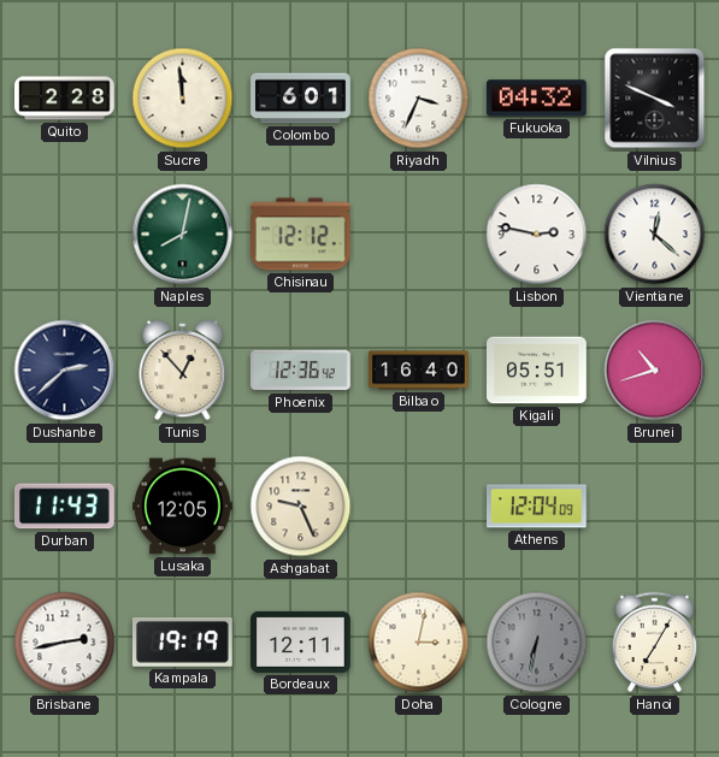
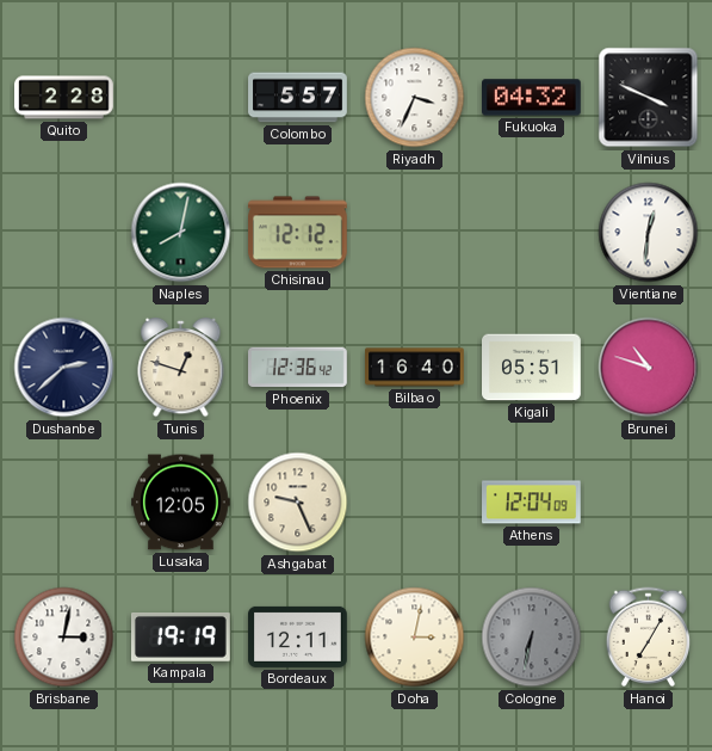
Sucre: 11:59 -> none (183, 99)
Colombo: 6:01 -> 5:57 (298, 98)
Lisbon: 2:47 -> none (537, 235)
Vientiane: 12:22 -> 12:31 (649, 233)
Tunis: 12:53 -> 12:48 (181, 368)
Brunei: 10:42 -> 10:48 (649, 368)
Durban: 11:43 -> none (65, 507)
Brisbane: 2:43 -> 3:02 (64, 638)
